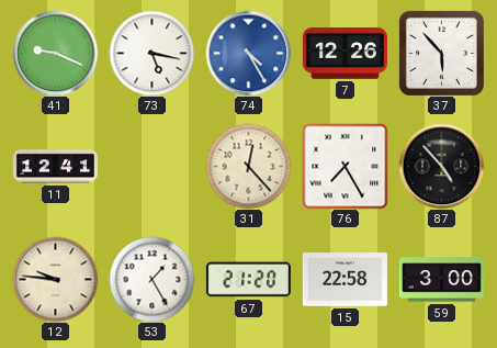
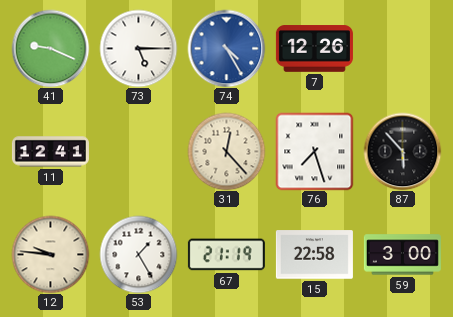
73: 5:17 -> 5:15 (138, 48)
37: 5:53 -> none (441, 53)
76: 7:25 -> 7:27 (314, 151)
87: 4:53 -> 5:53 (402, 151)
67: 21:20 -> 21:19 (226, 255)
